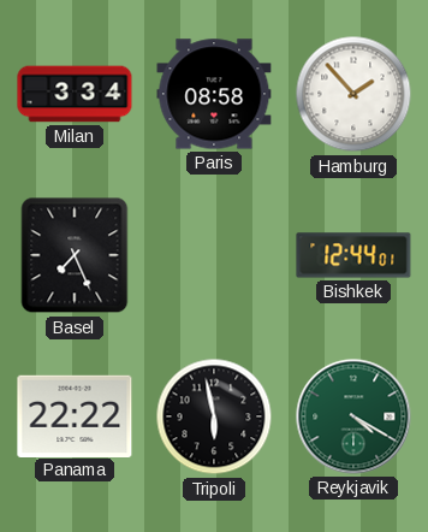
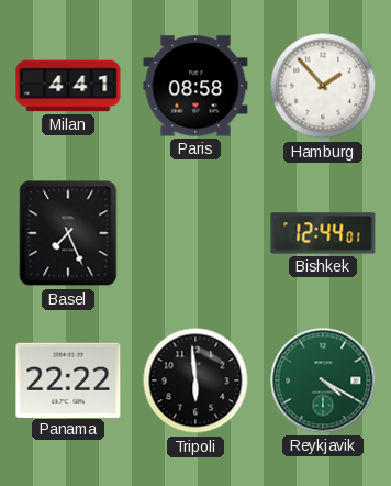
Milan: 3:34 -> 4:41 (68, 86)
Tripoli: 5:58 -> 5:59 (195, 380)
